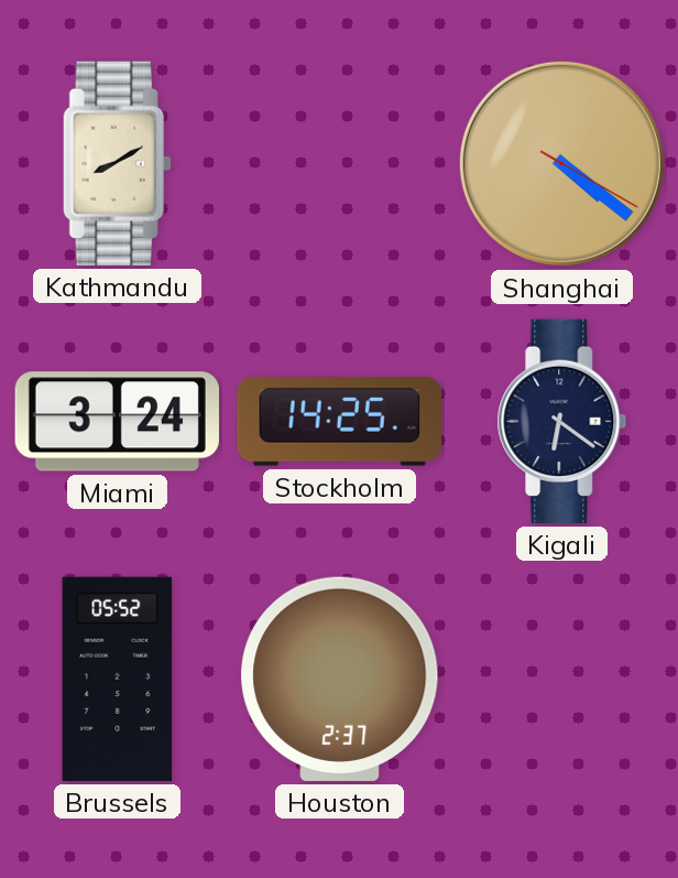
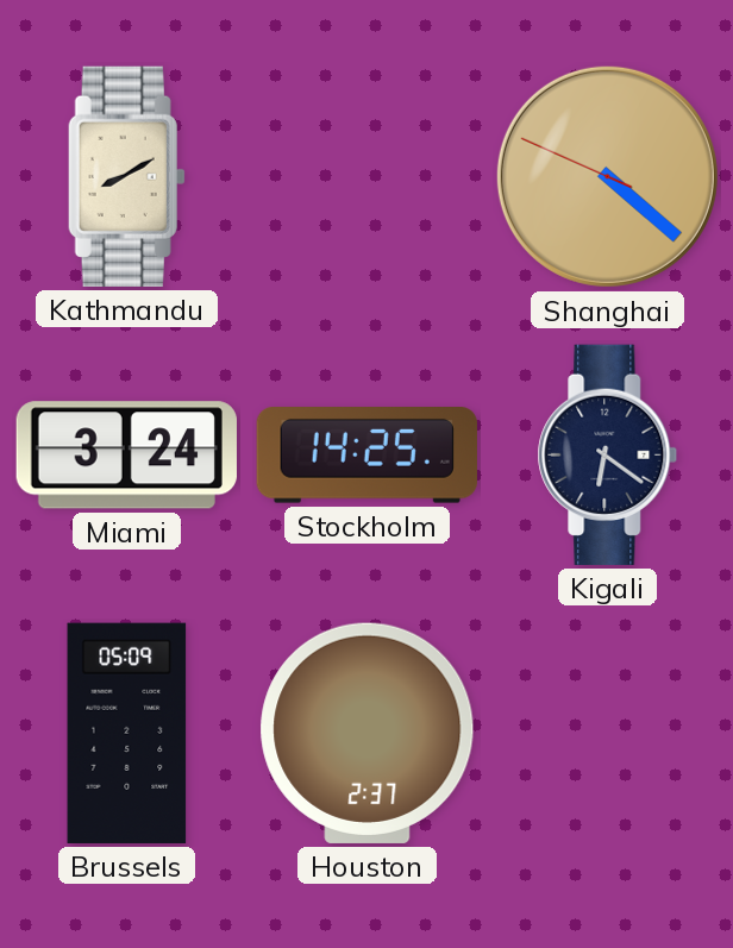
Shanghai: 4:21:20 -> 4:21:49 (607, 176)
Brussels: 05:52 -> 05:09 (127, 733)
